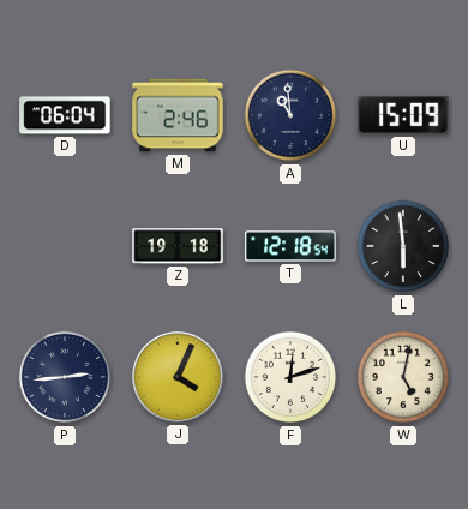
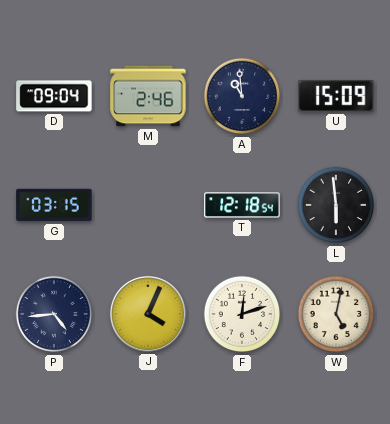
D: 06:04 -> 09:04 (54, 96)
G: none -> 03:15 (54, 205)
Z: 19:18 -> none (178, 246)
P: 2:44 -> 4:44 (54, 314)
